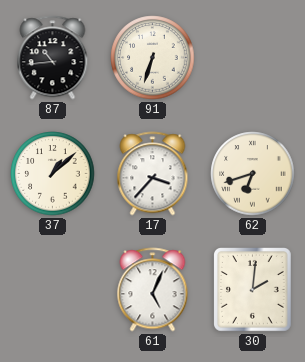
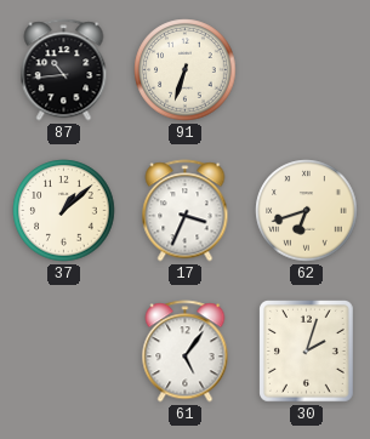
17: 3:37 -> 3:34 (186, 211)
61: 5:04 -> 5:06 (186, 352)
30: 2:01 -> 2:03 (307, 352)
